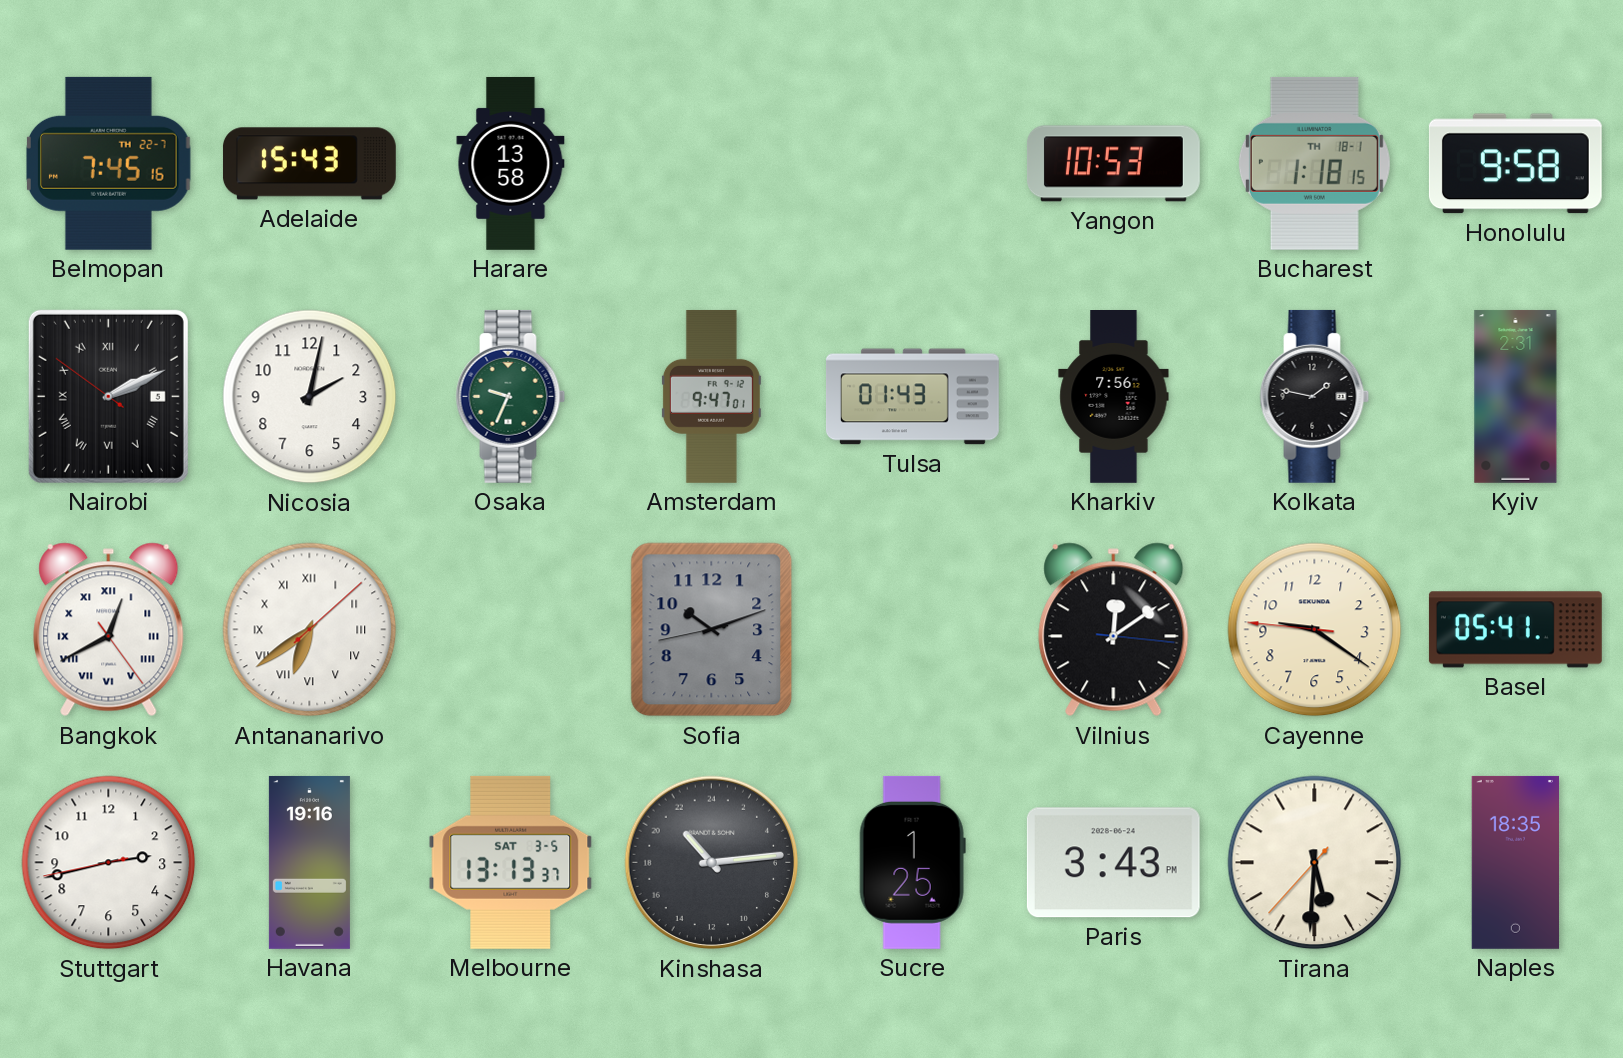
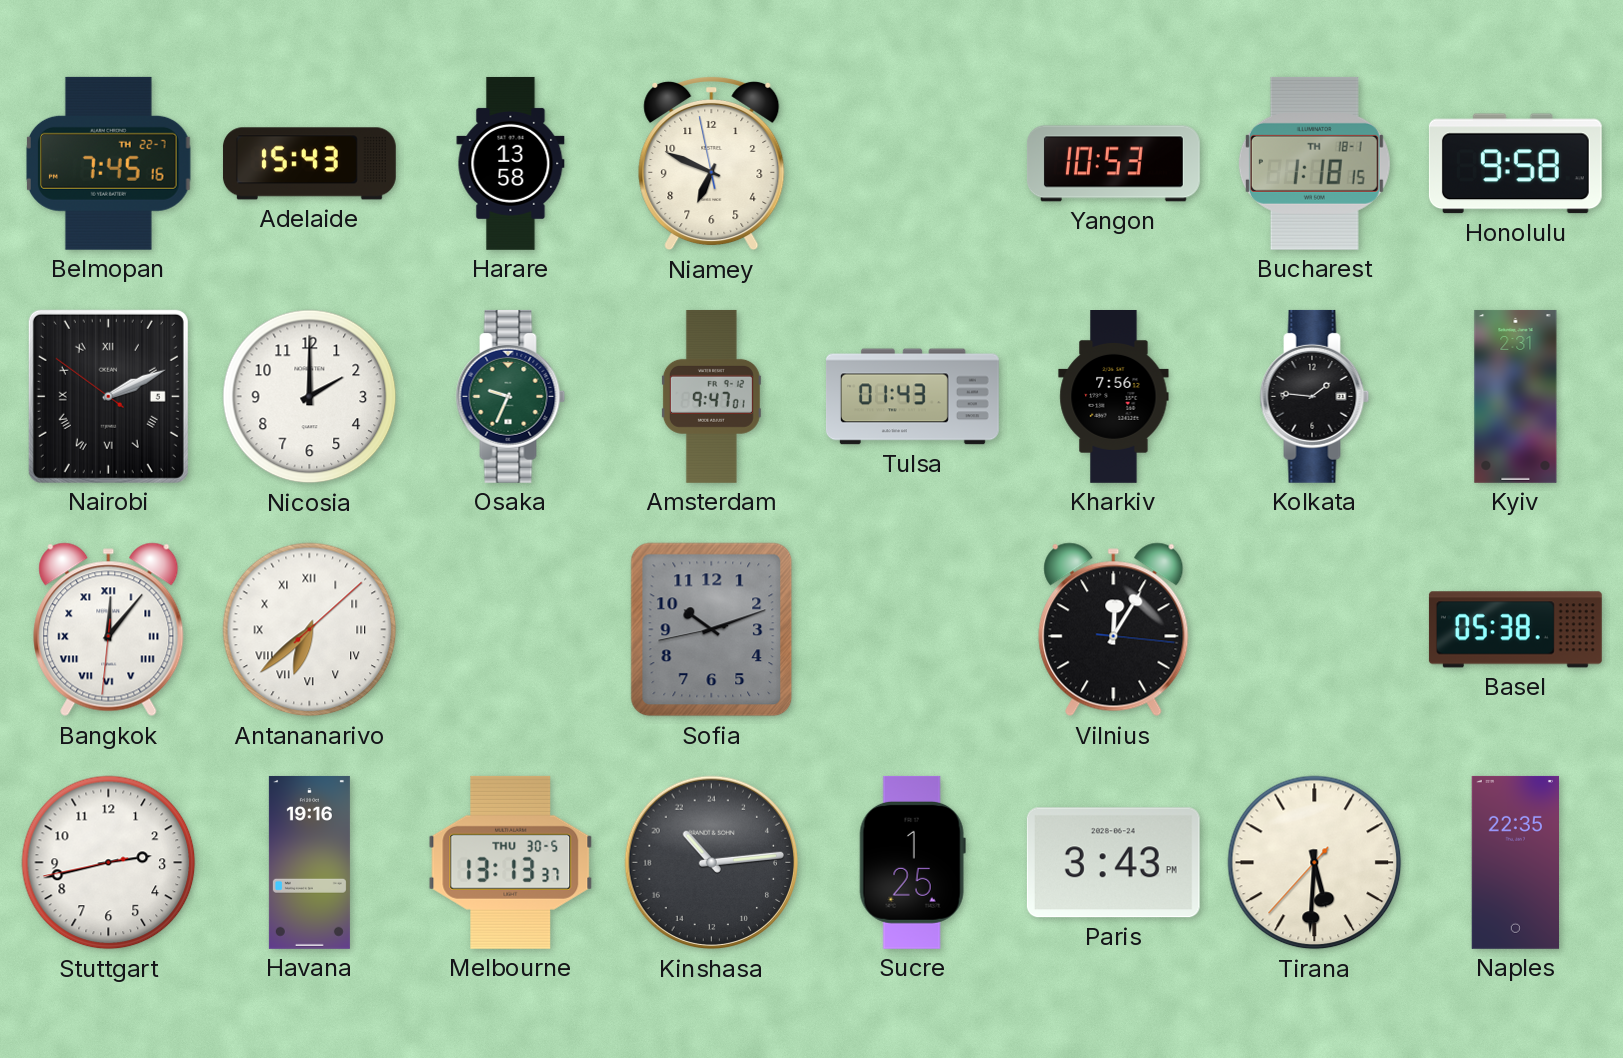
Niamey: none -> 6:48 (712, 163)
Nicosia: 2:02 -> 2:00 (310, 397)
Kolkata: 1:47 -> 1:46 (1315, 396)
Bangkok: 12:40 -> 12:06 (109, 630)
Antananarivo: 6:39 -> 6:38 (310, 630)
Vilnius: 12:09 -> 12:05 (1114, 630)
Cayenne: 9:20 -> none (1315, 630)
Basel: 05:41 -> 05:38 (1515, 630)
Melbourne date: SAT 3-5 -> THU 30-5 (511, 862)
Naples: 18:35 -> 22:35 (1515, 862)
